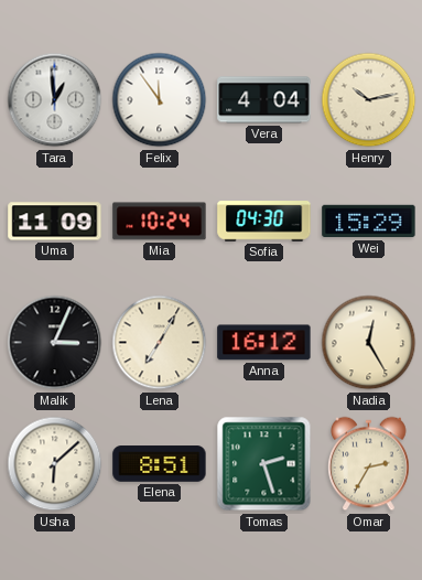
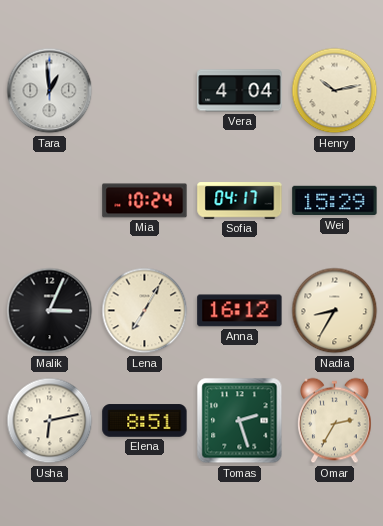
Felix: 11:54 -> none (160, 100)
Uma: 11:09 -> none (55, 222)
Sofia: 04:30 -> 04:17 (240, 201)
Nadia: 12:25 -> 8:35 (335, 311)
Usha: 6:08 -> 6:13 (50, 421)
